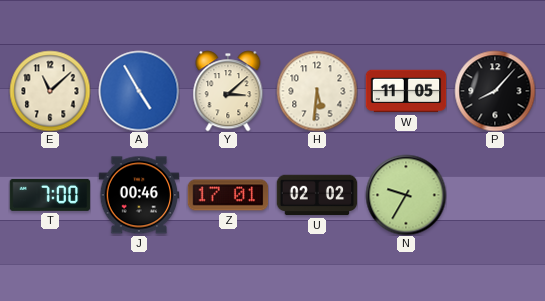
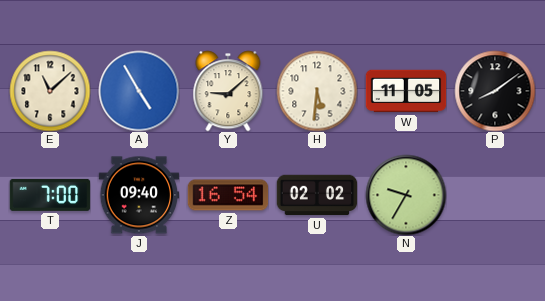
Y: 3:08 -> 9:08 (228, 91)
P: 8:07 -> 8:09 (495, 91)
J: 00:46 -> 09:40 (139, 195)
Z: 17:01 -> 16:54 (228, 195)
